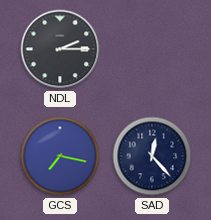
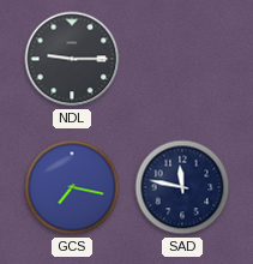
NDL: 2:15 -> 9:15 (72, 59)
SAD: 12:23 -> 11:47 (182, 187)
